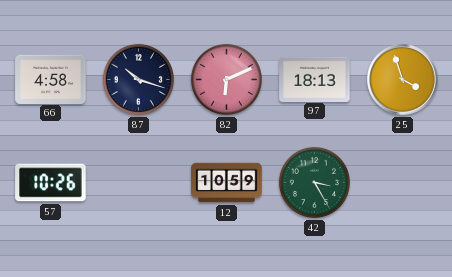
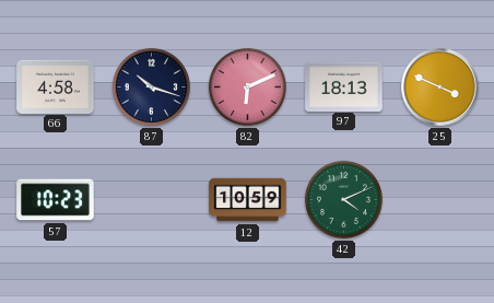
25: 3:57 -> 3:49 (440, 88)
57: 10:26 -> 10:23 (56, 200)
42: 3:25 -> 4:11 (343, 199)
